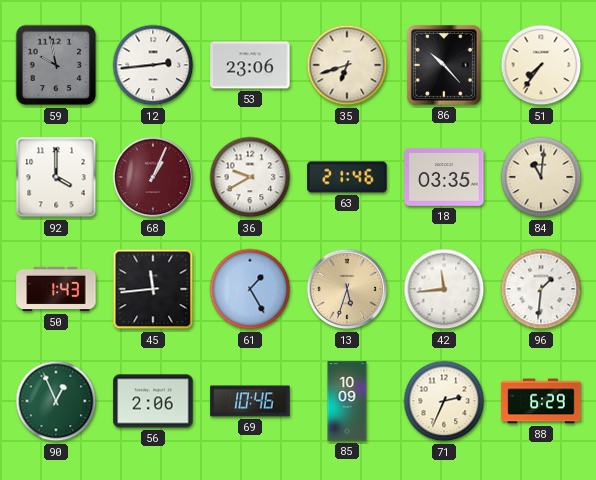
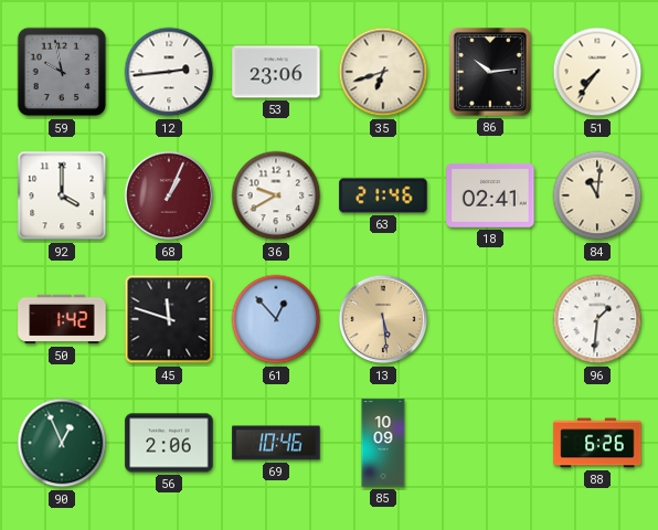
86: 10:23 -> 10:14 (490, 72)
18: 03:35 -> 02:41 (490, 197)
50: 1:43 -> 1:42 (62, 319)
45: 11:44 -> 11:48 (169, 319)
61: 1:25 -> 12:53 (276, 319)
13: 5:33 -> 5:29 (383, 319)
42: 11:44 -> none (444, 289)
71: 2:34 -> none (444, 401)
88: 6:29 -> 6:26 (597, 443)
